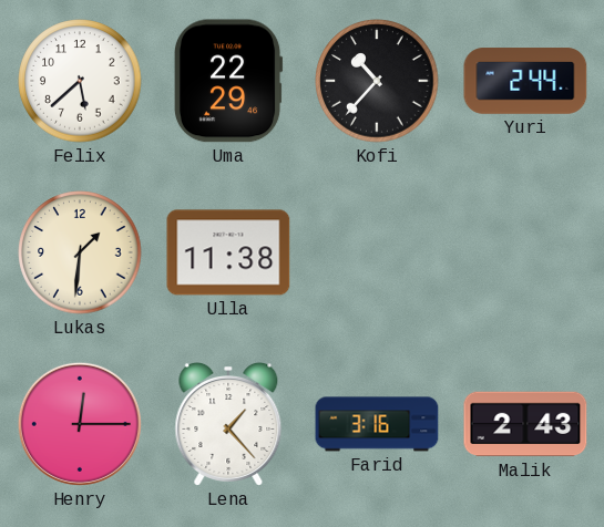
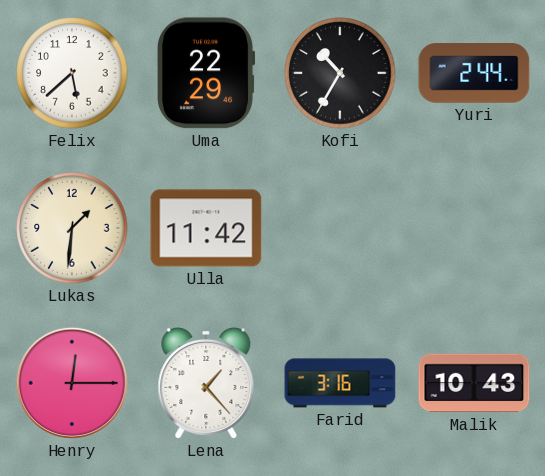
Kofi: 10:37 -> 10:35 (340, 73)
Ulla: 11:38 -> 11:42 (206, 228)
Malik: 2:43 -> 10:43 (474, 383)
